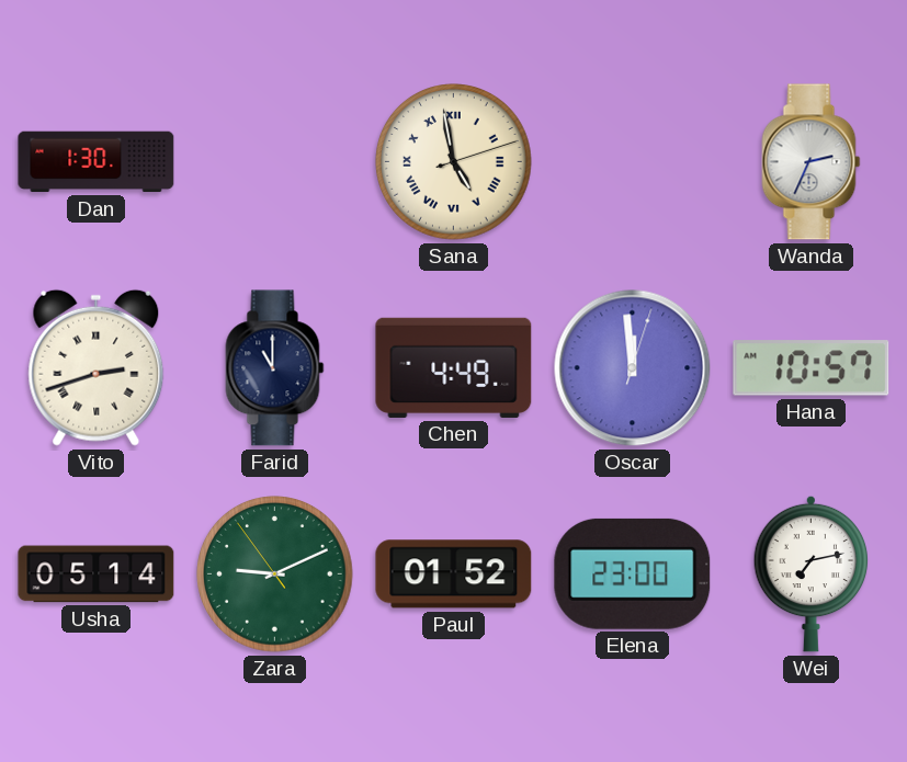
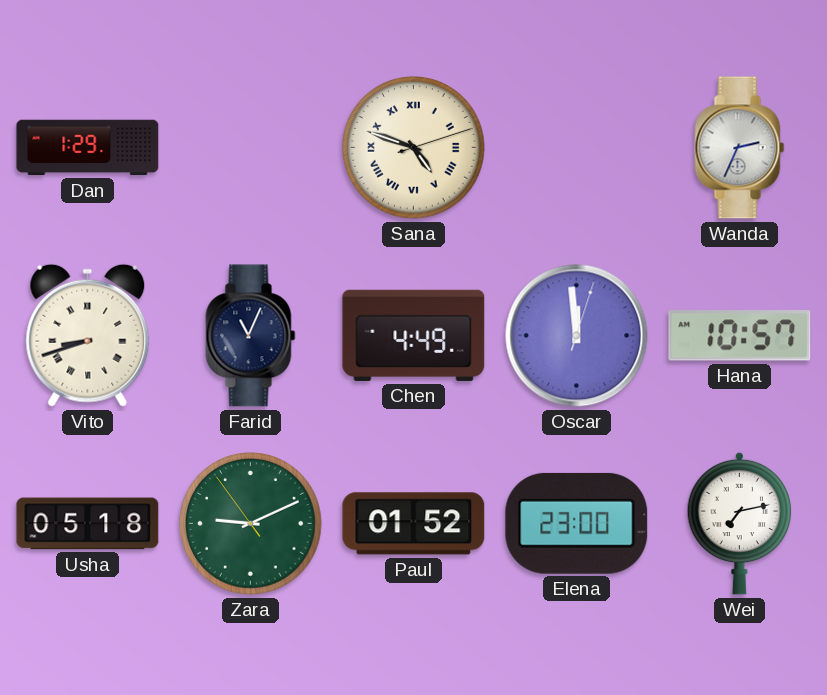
Dan: 1:30 -> 1:29 (88, 148)
Sana: 4:58 -> 4:48 (414, 148)
Vito: 2:42 -> 8:42 (88, 335)
Farid: 11:00 -> 11:04 (251, 336)
Usha: 05:14 -> 05:18 (88, 524)
